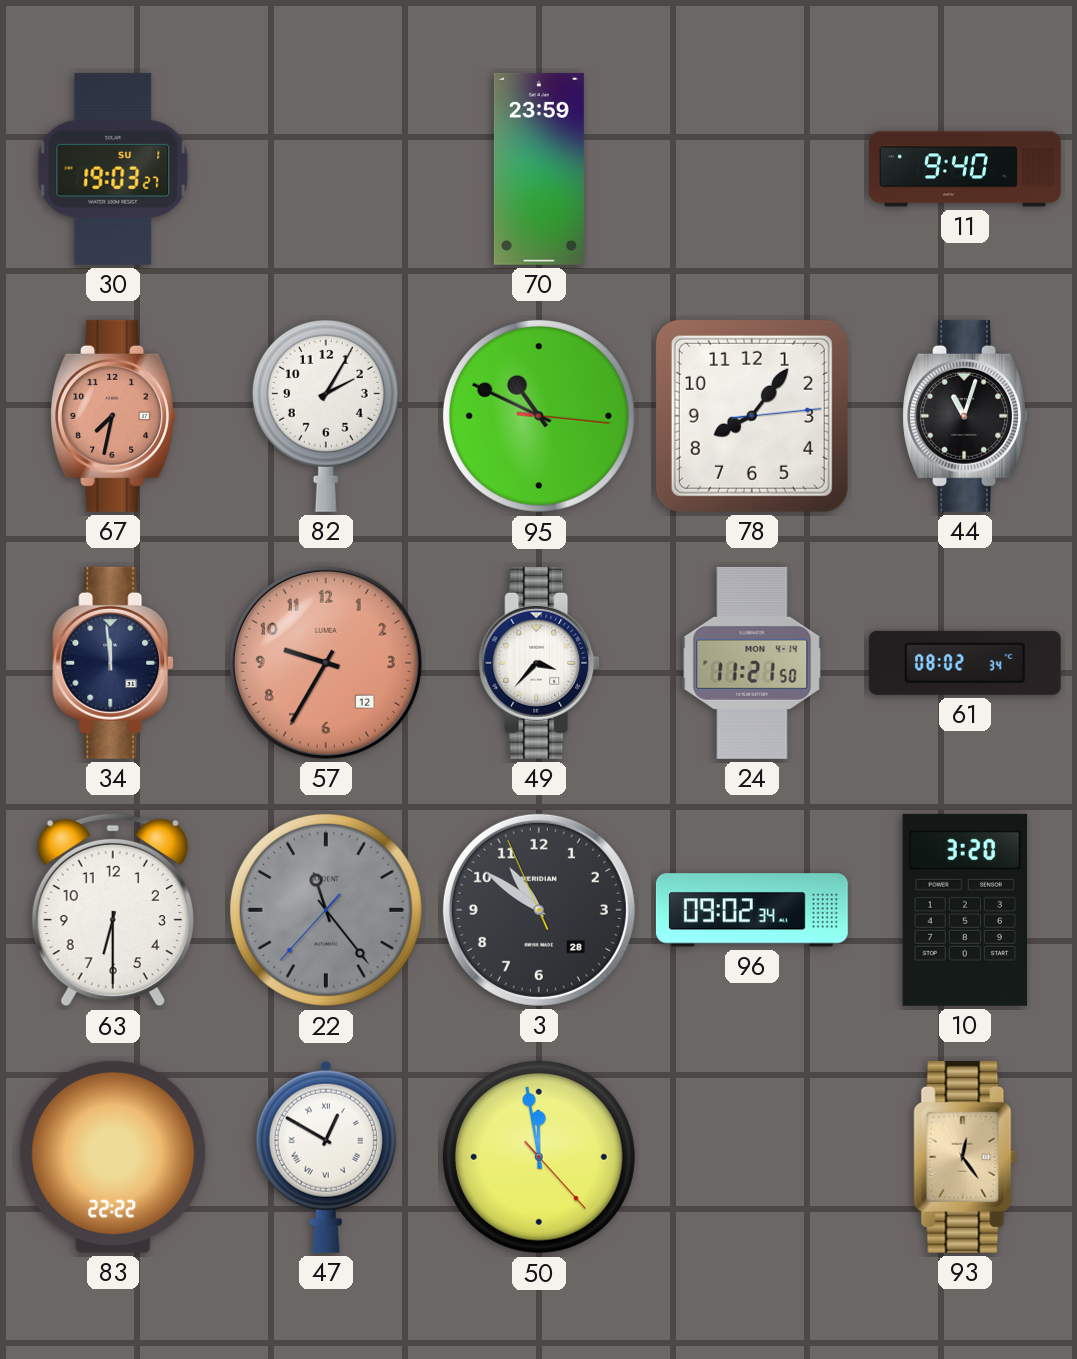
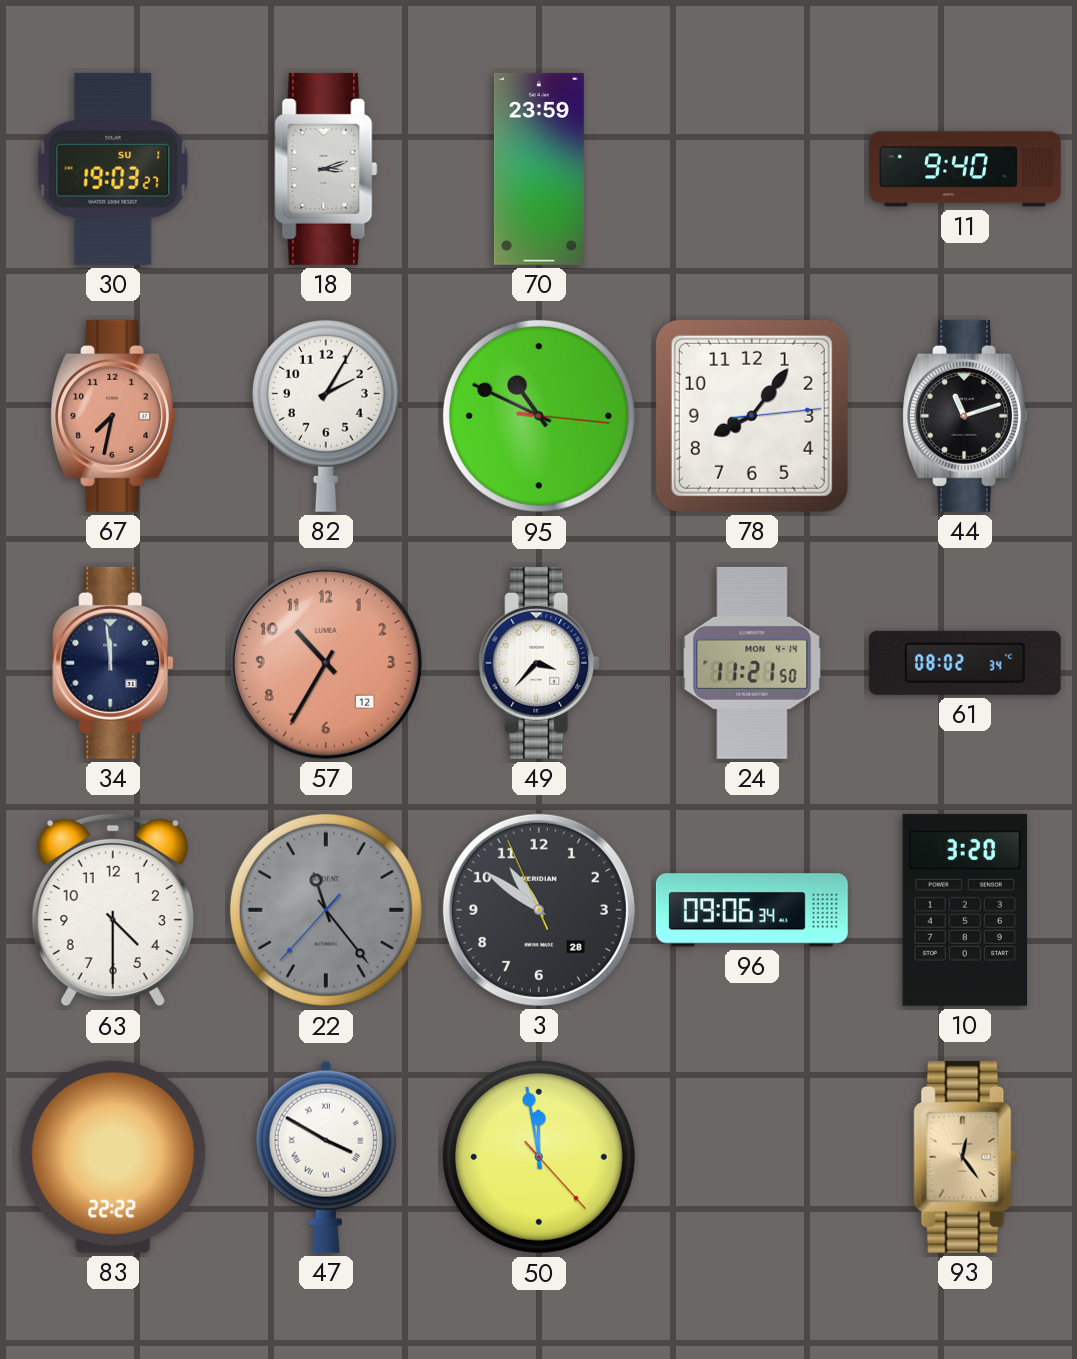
18: none -> 3:12 (326, 169)
44: 11:03 -> 11:12 (964, 416)
57: 9:35 -> 10:35 (326, 663)
63: 6:30 -> 4:30 (113, 910)
96: 09:02 -> 09:06 (752, 910)
47: 12:50 -> 3:50 (326, 1157)
